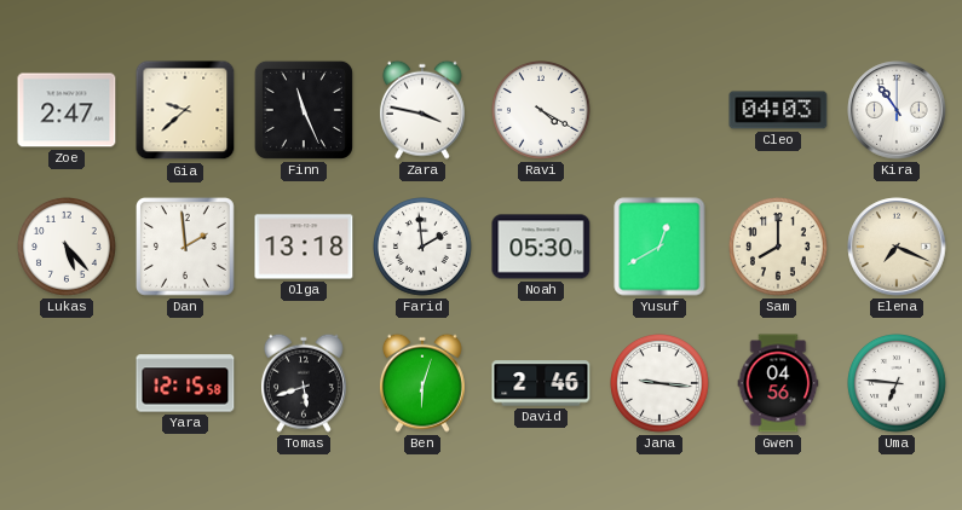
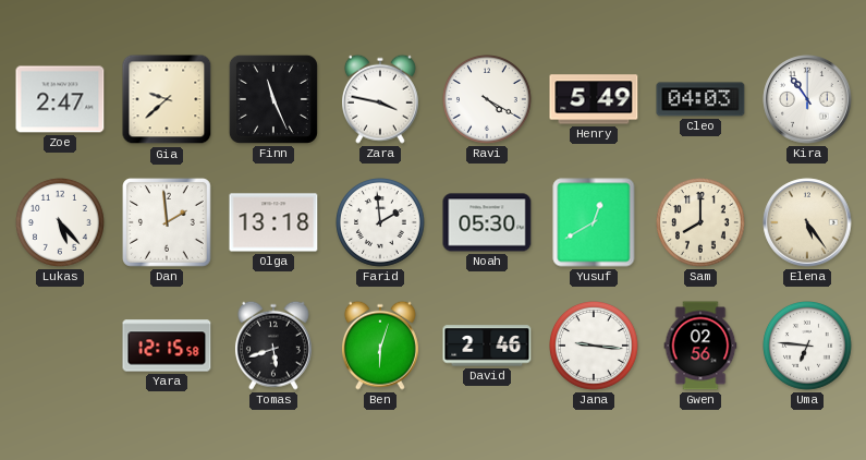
Henry: none -> 5:49 (594, 99)
Elena: 7:19 -> 5:24 (807, 222)
Gwen: 04:56 -> 02:56 (700, 346)
